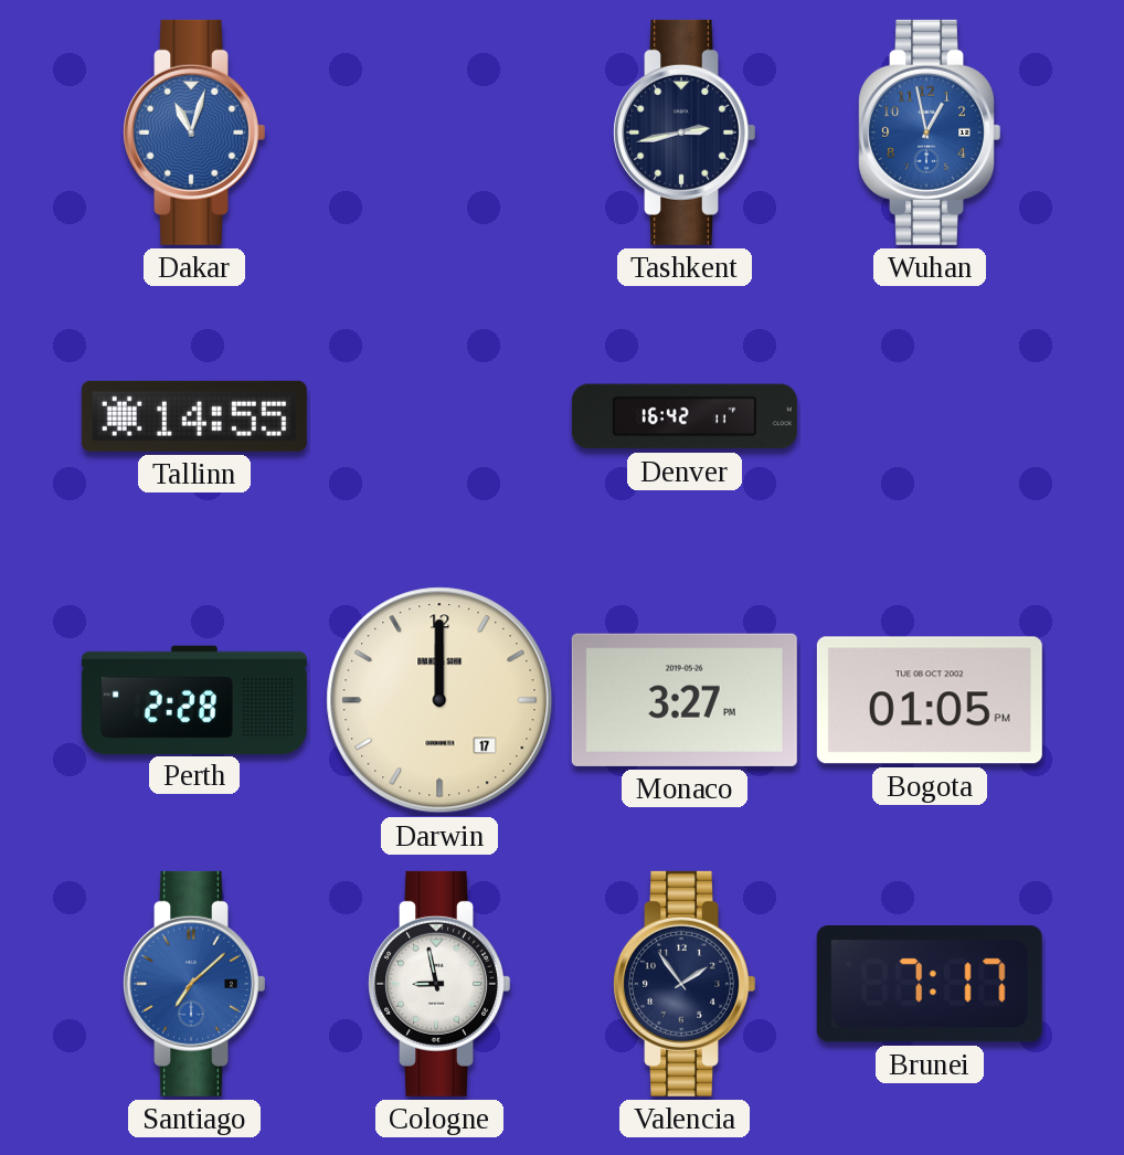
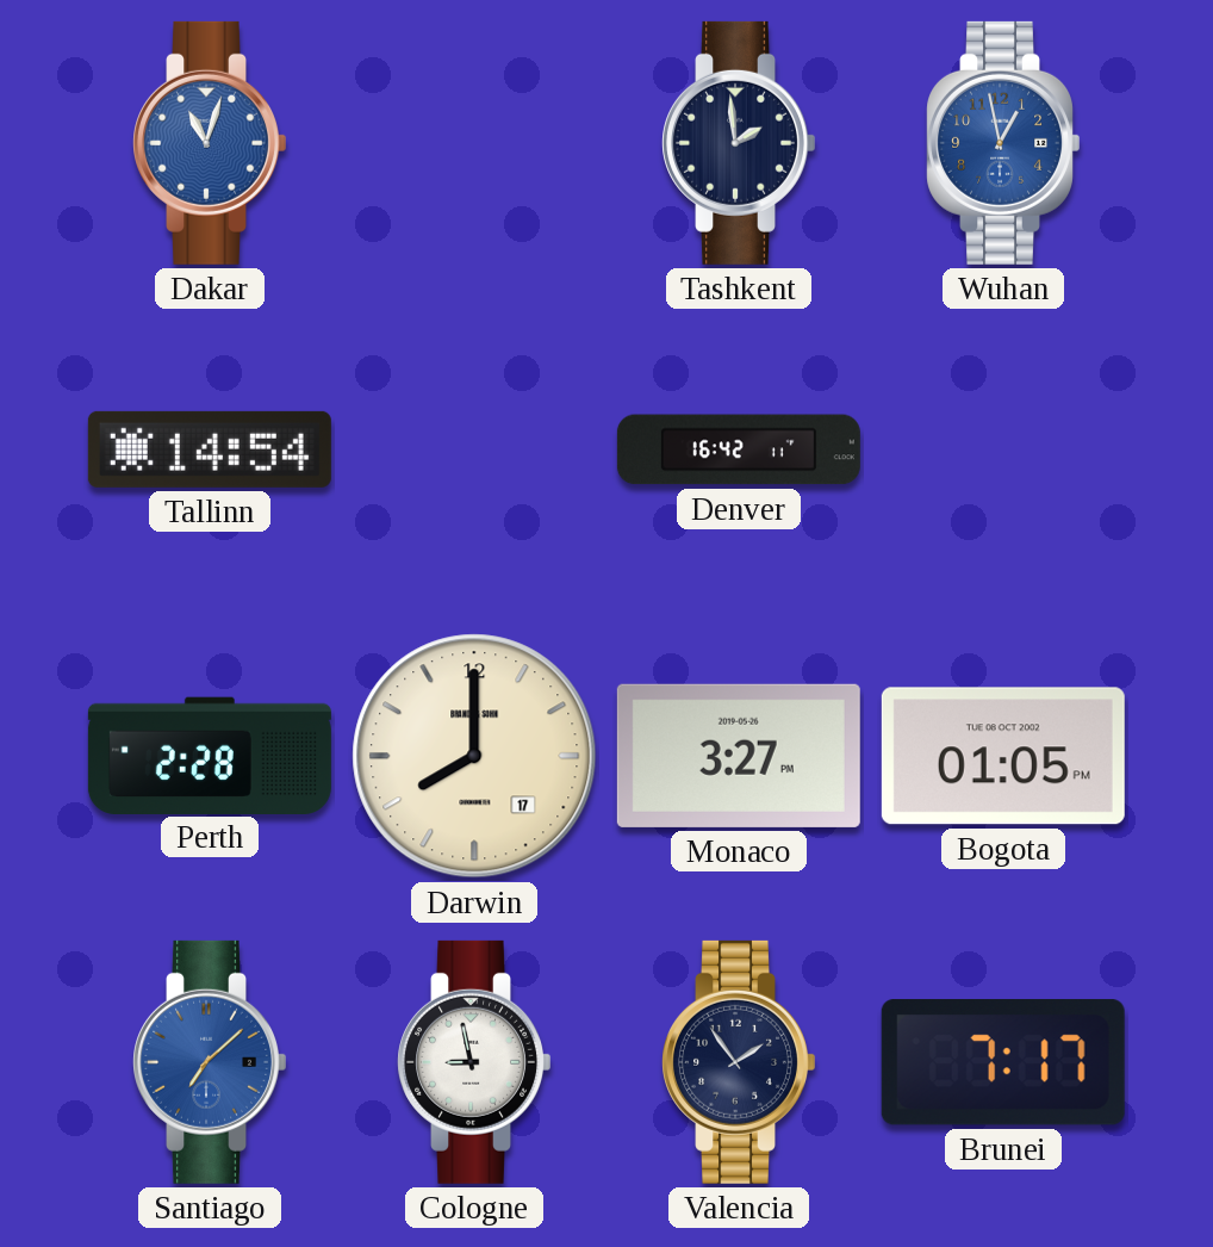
Tashkent: 2:43 -> 1:59 (738, 143)
Tallinn: 14:55 -> 14:54 (210, 449)
Darwin: 12:00 -> 8:00 (474, 756)
